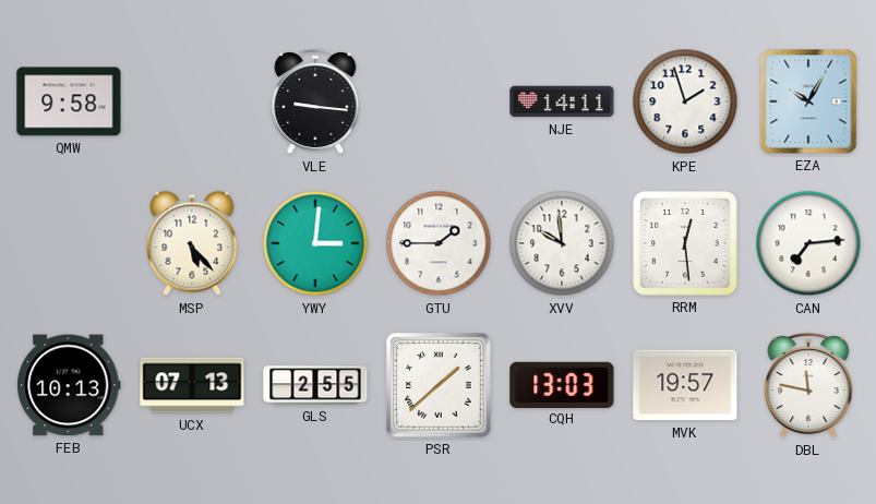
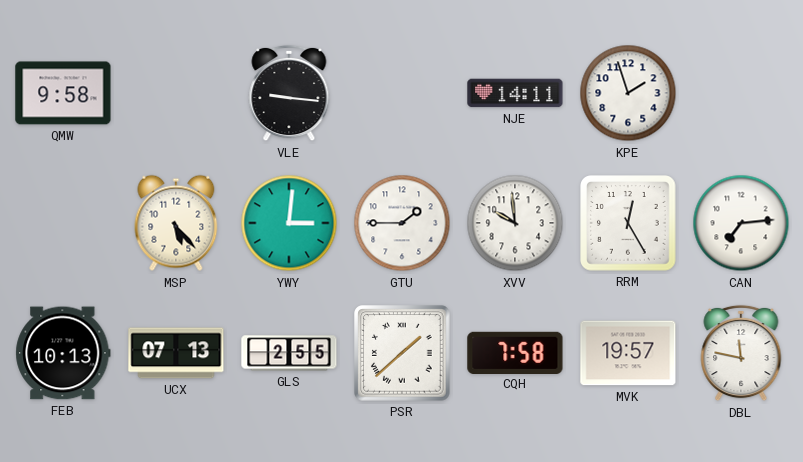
EZA: 10:05 -> none (808, 101)
RRM: 12:29 -> 12:25 (628, 223)
CQH: 13:03 -> 7:58 (515, 352)
